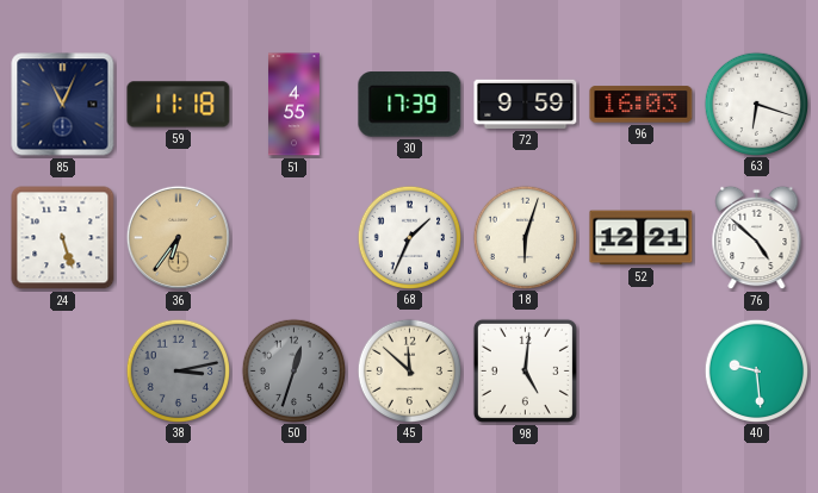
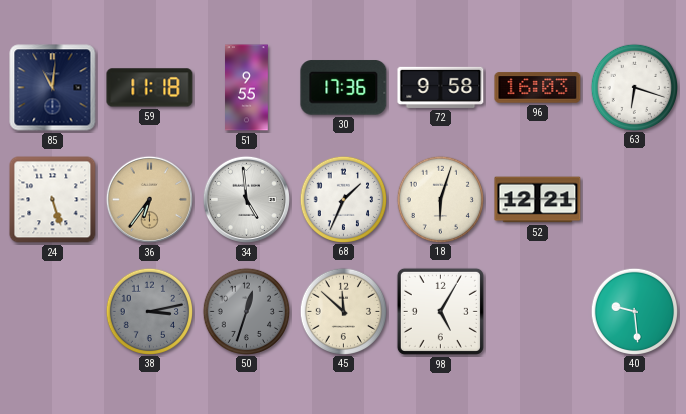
85: 11:04 -> 11:01 (53, 88)
51: 4:55 -> 9:55 (247, 88)
30: 17:39 -> 17:36 (344, 88)
72: 9:59 -> 9:58 (441, 87)
34: none -> 4:59 (246, 199)
76: 4:52 -> none (757, 238)
98: 5:01 -> 5:05 (440, 311)
